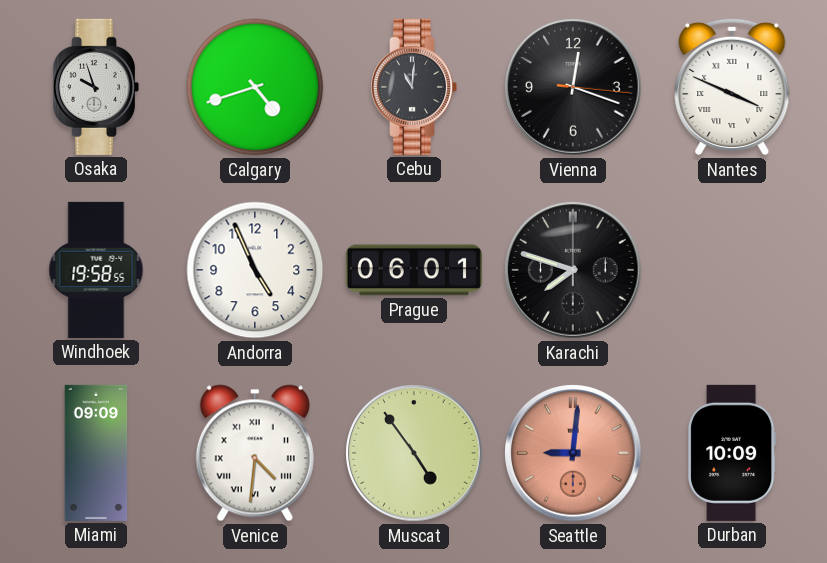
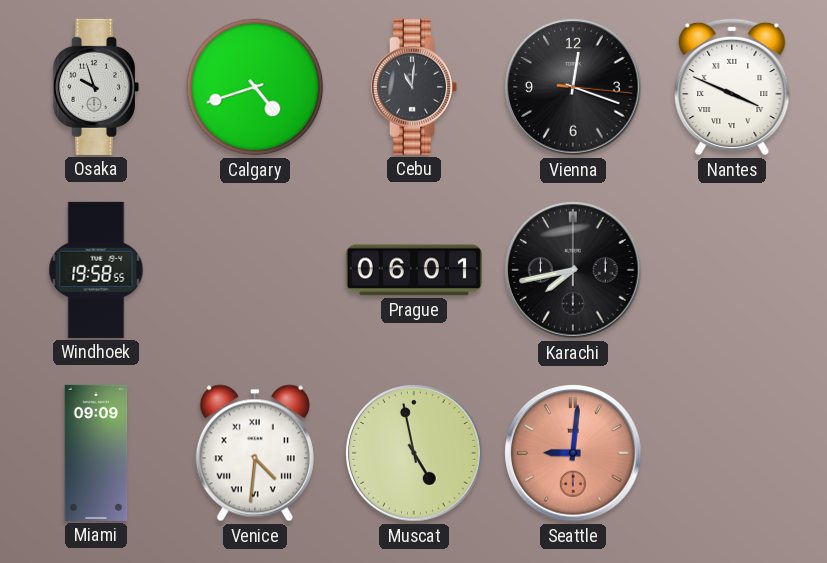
Andorra: 4:56 -> none (255, 270)
Karachi: 7:48 -> 7:43 (573, 270)
Muscat: 4:54 -> 4:58 (414, 453)
Durban: 10:09 -> none (733, 453)
